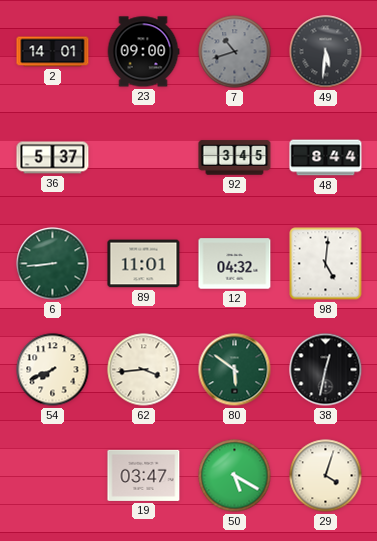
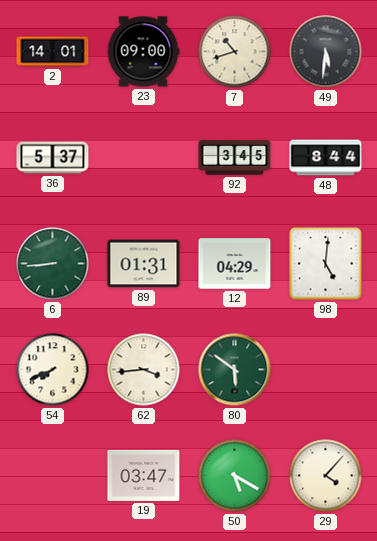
7 dial: grey -> cream (235, 52)
89: 11:01 -> 01:31 (144, 264)
12: 04:32 -> 04:29 (235, 264)
38: 12:32 -> none (326, 370)
29: 4:03 -> 4:07 (326, 476)
